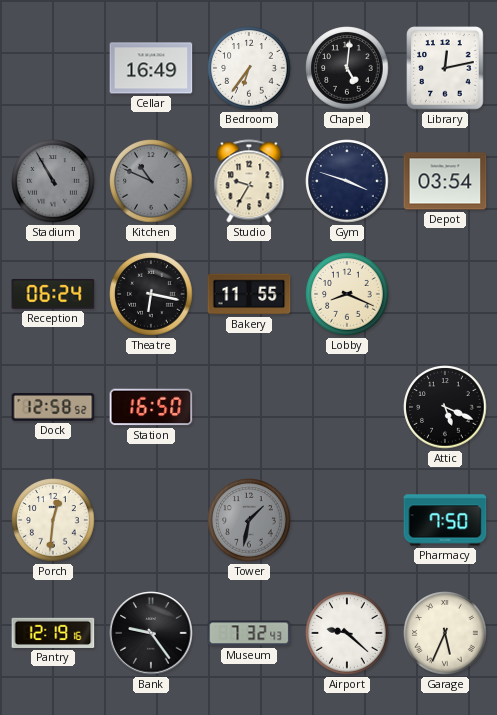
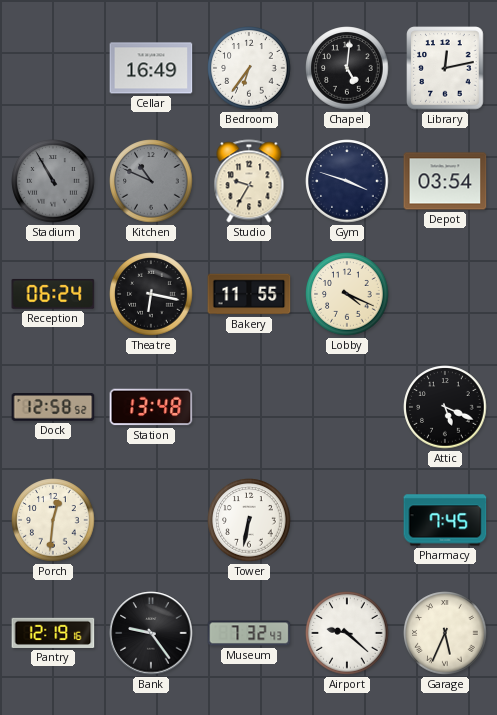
Lobby: 8:19 -> 4:19 (347, 294)
Station: 16:50 -> 13:48 (151, 407)
Tower: 1:32 -> 6:32 (249, 520)
Tower dial: grey -> white (249, 520)
Pharmacy: 7:50 -> 7:45 (445, 520)
